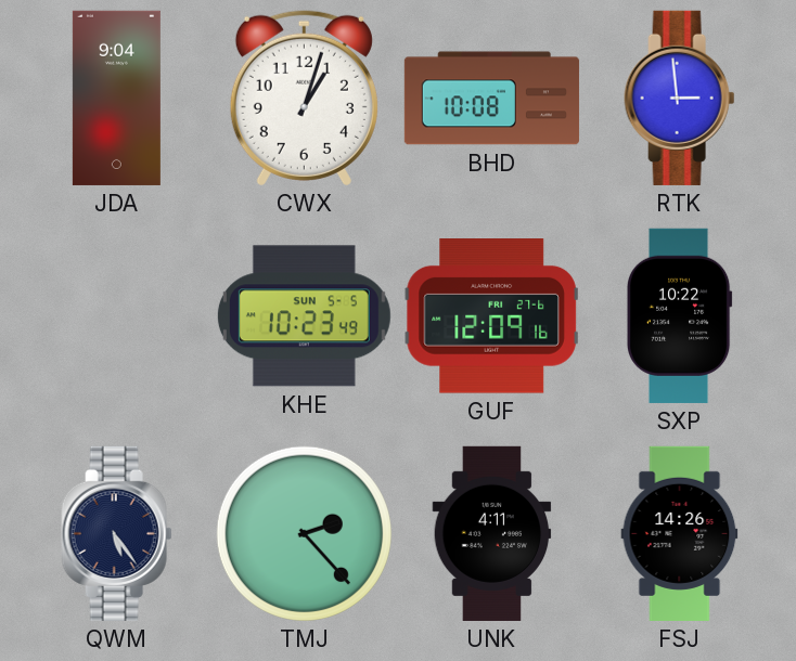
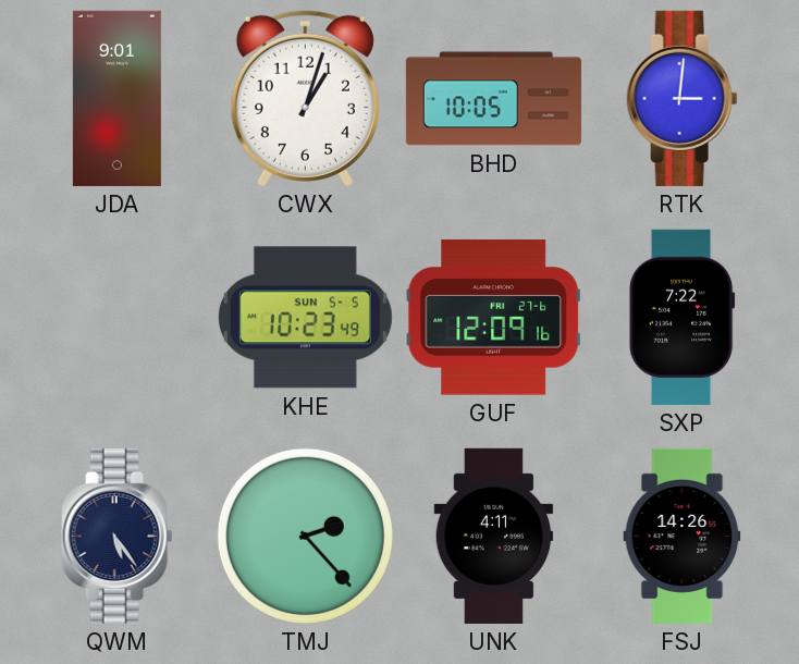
JDA: 9:04 -> 9:01 (116, 98)
BHD: 10:08 -> 10:05 (493, 99)
RTK: 2:59 -> 3:01 (683, 98)
SXP: 10:22 -> 7:22 (681, 317)
